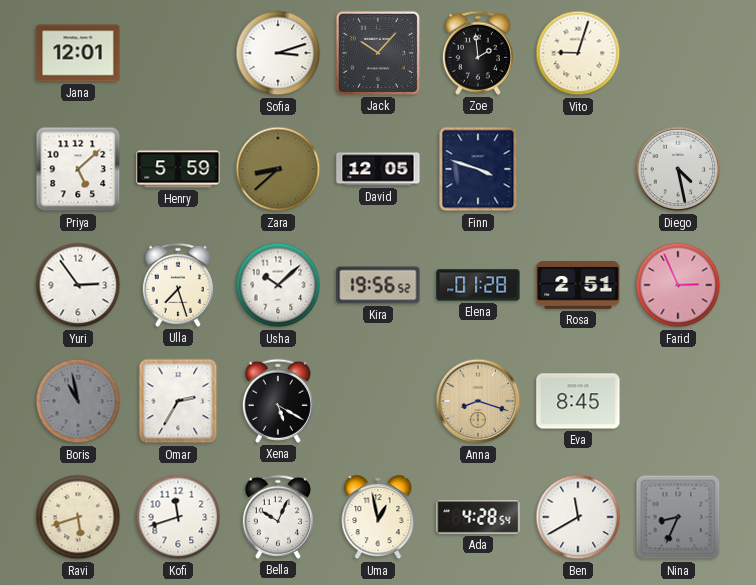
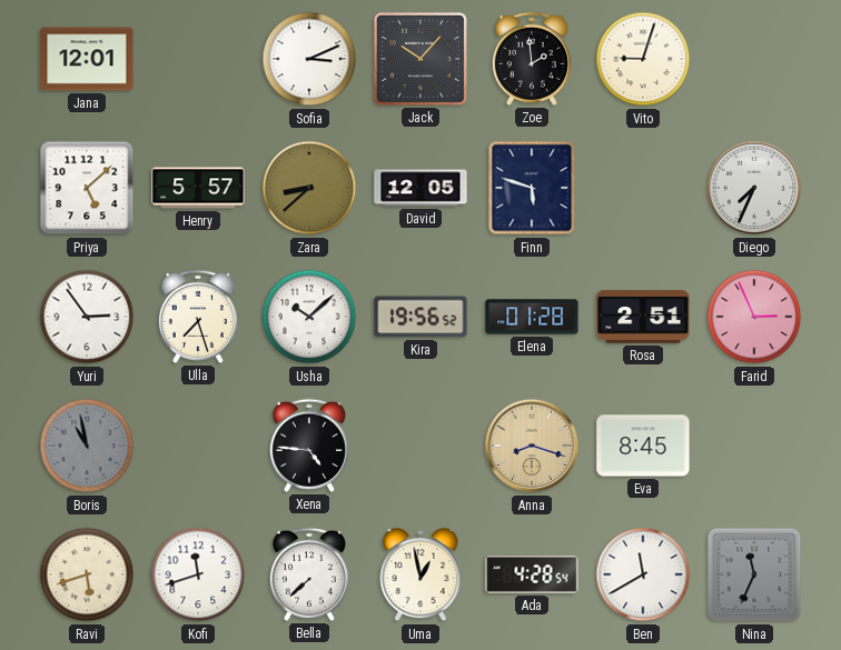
Sofia: 3:12 -> 3:11 (309, 59)
Henry: 5:59 -> 5:57 (198, 188)
Finn: 3:48 -> 5:48 (532, 188)
Diego: 4:28 -> 7:34 (754, 188)
Omar: 2:35 -> none (178, 401)
Xena: 5:20 -> 4:46 (309, 446)
Bella: 10:04 -> 7:38 (309, 574)
Nina: 8:34 -> 11:34 (754, 574)
